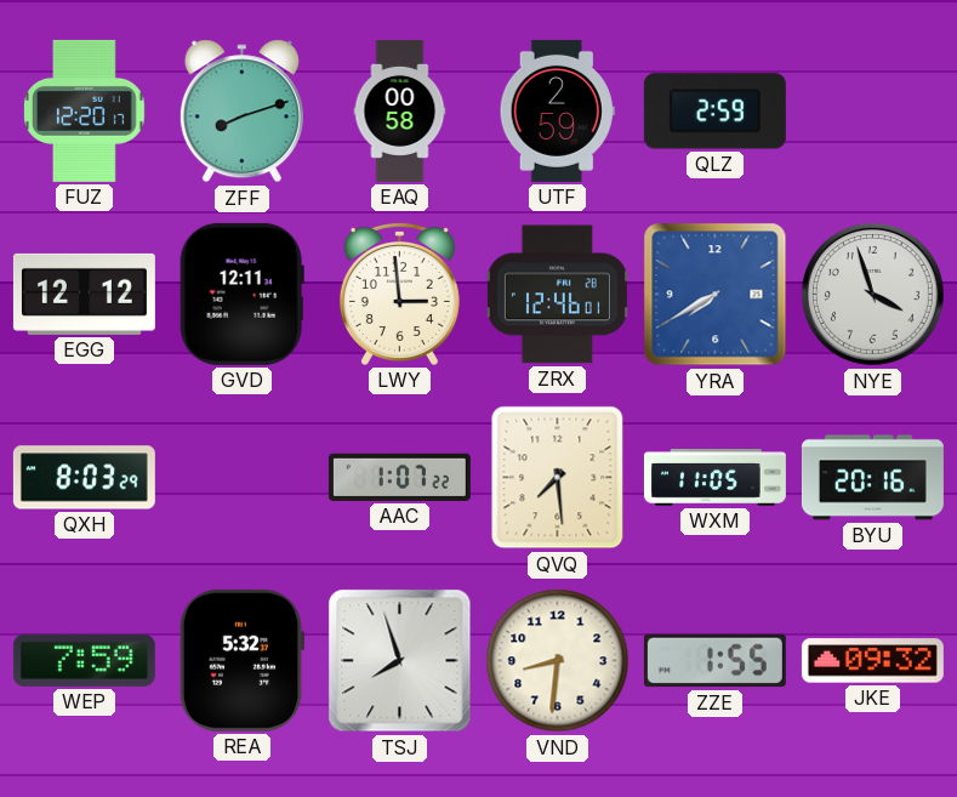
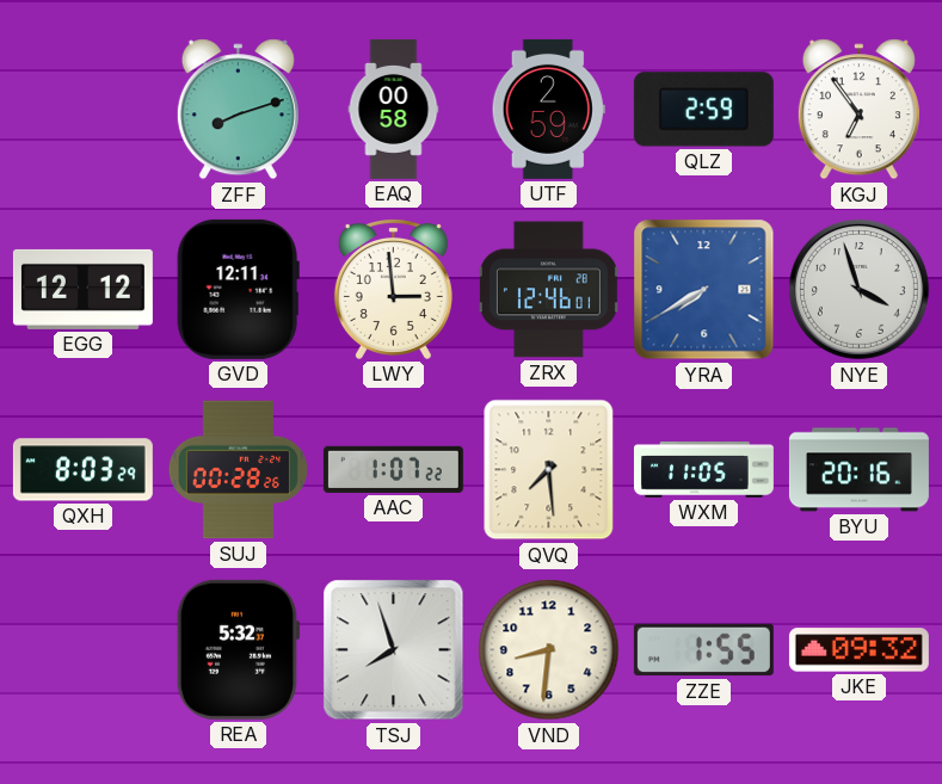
FUZ: 12:20 -> none (85, 110)
KGJ: none -> 6:54 (858, 110)
SUJ: none -> 00:28 (238, 470)
WEP: 7:59 -> none (84, 660)
